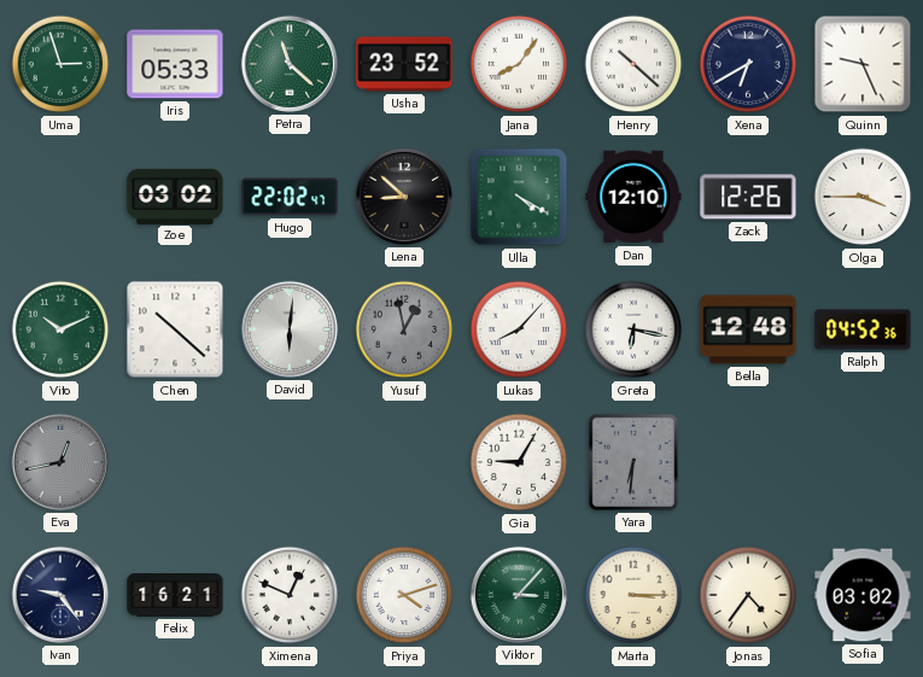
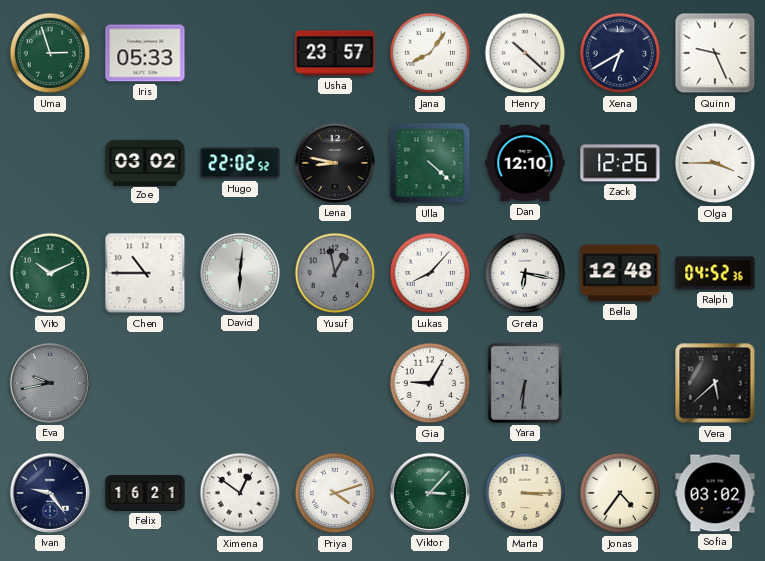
Petra: 11:22 -> none (290, 64)
Usha: 23:52 -> 23:57 (335, 53)
Hugo: 22:02:47 -> 22:02:52 (240, 163)
Lena: 8:52 -> 8:47 (335, 163)
Ulla: 4:20 -> 4:22 (430, 163)
Chen: 10:22 -> 10:45 (145, 273)
Eva: 12:43 -> 9:43 (50, 383)
Vera: none -> 5:38 (715, 383)
Ximena: 12:49 -> 12:51 (240, 493)
